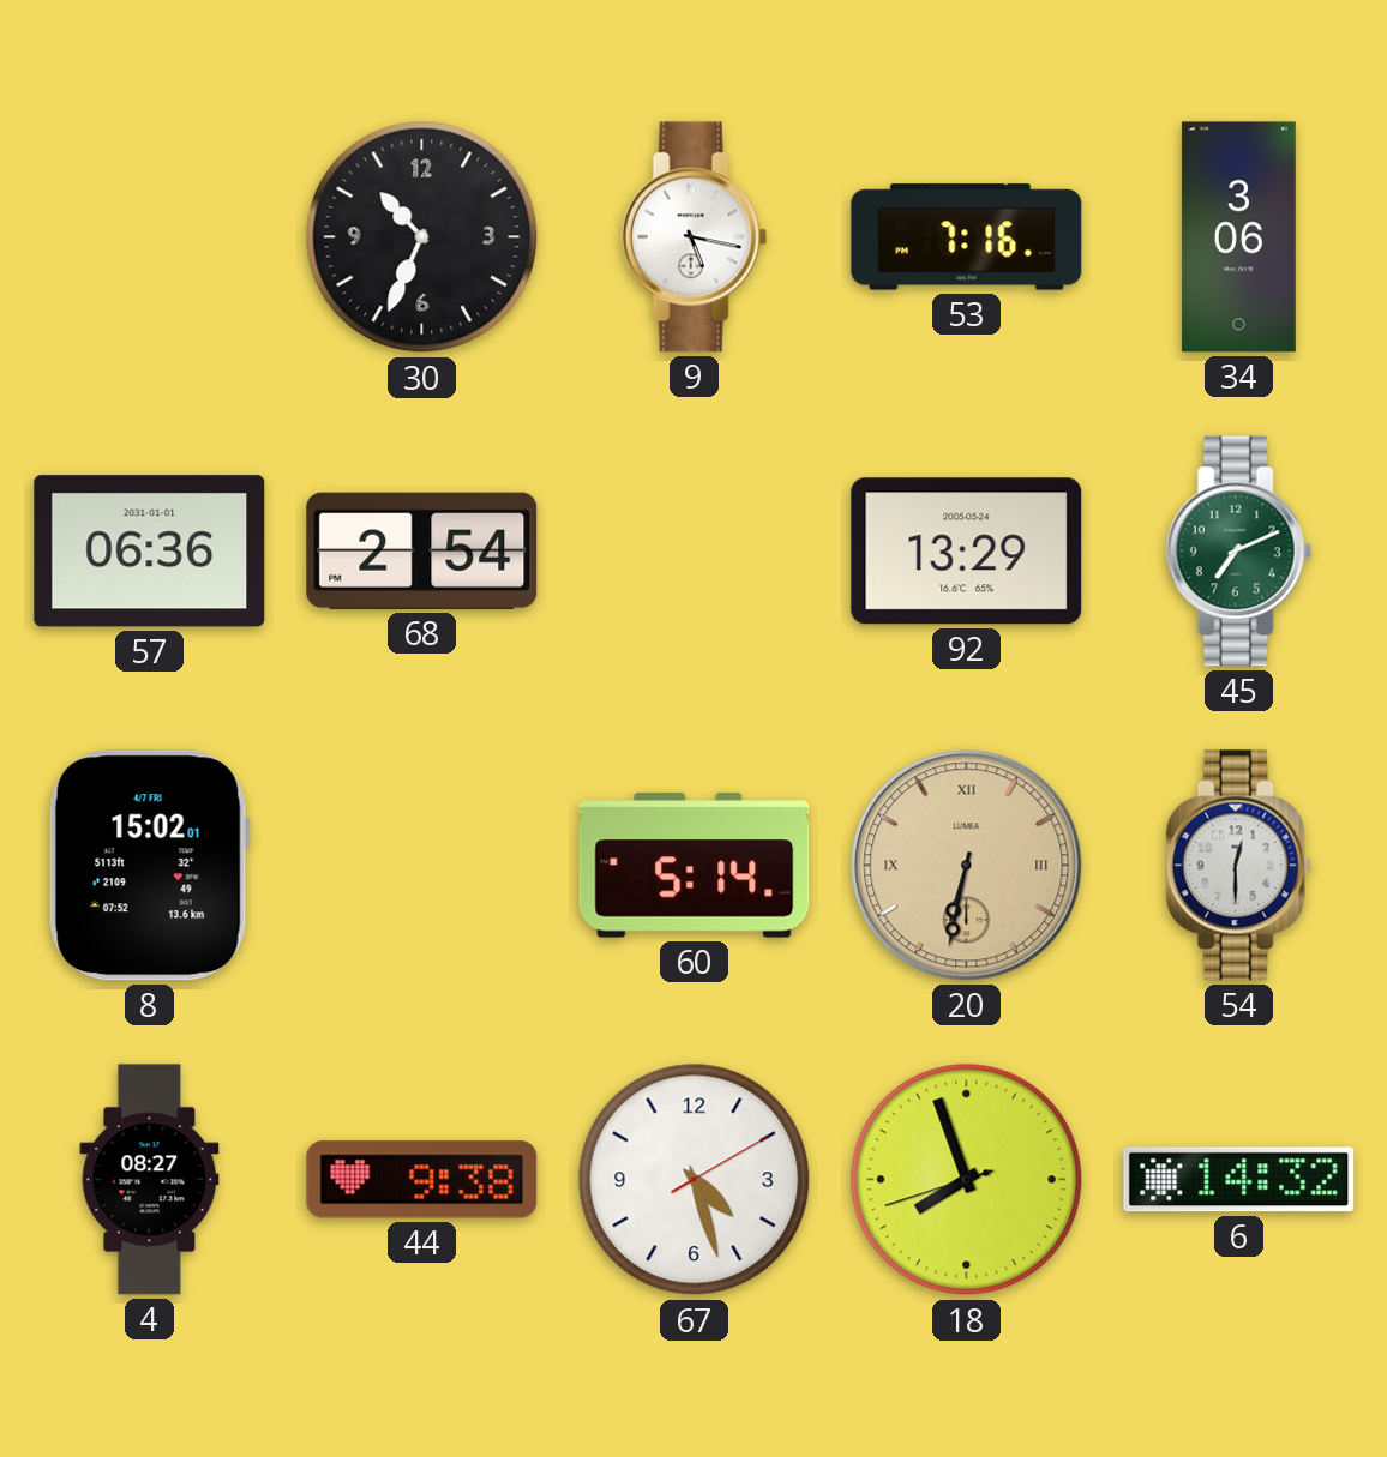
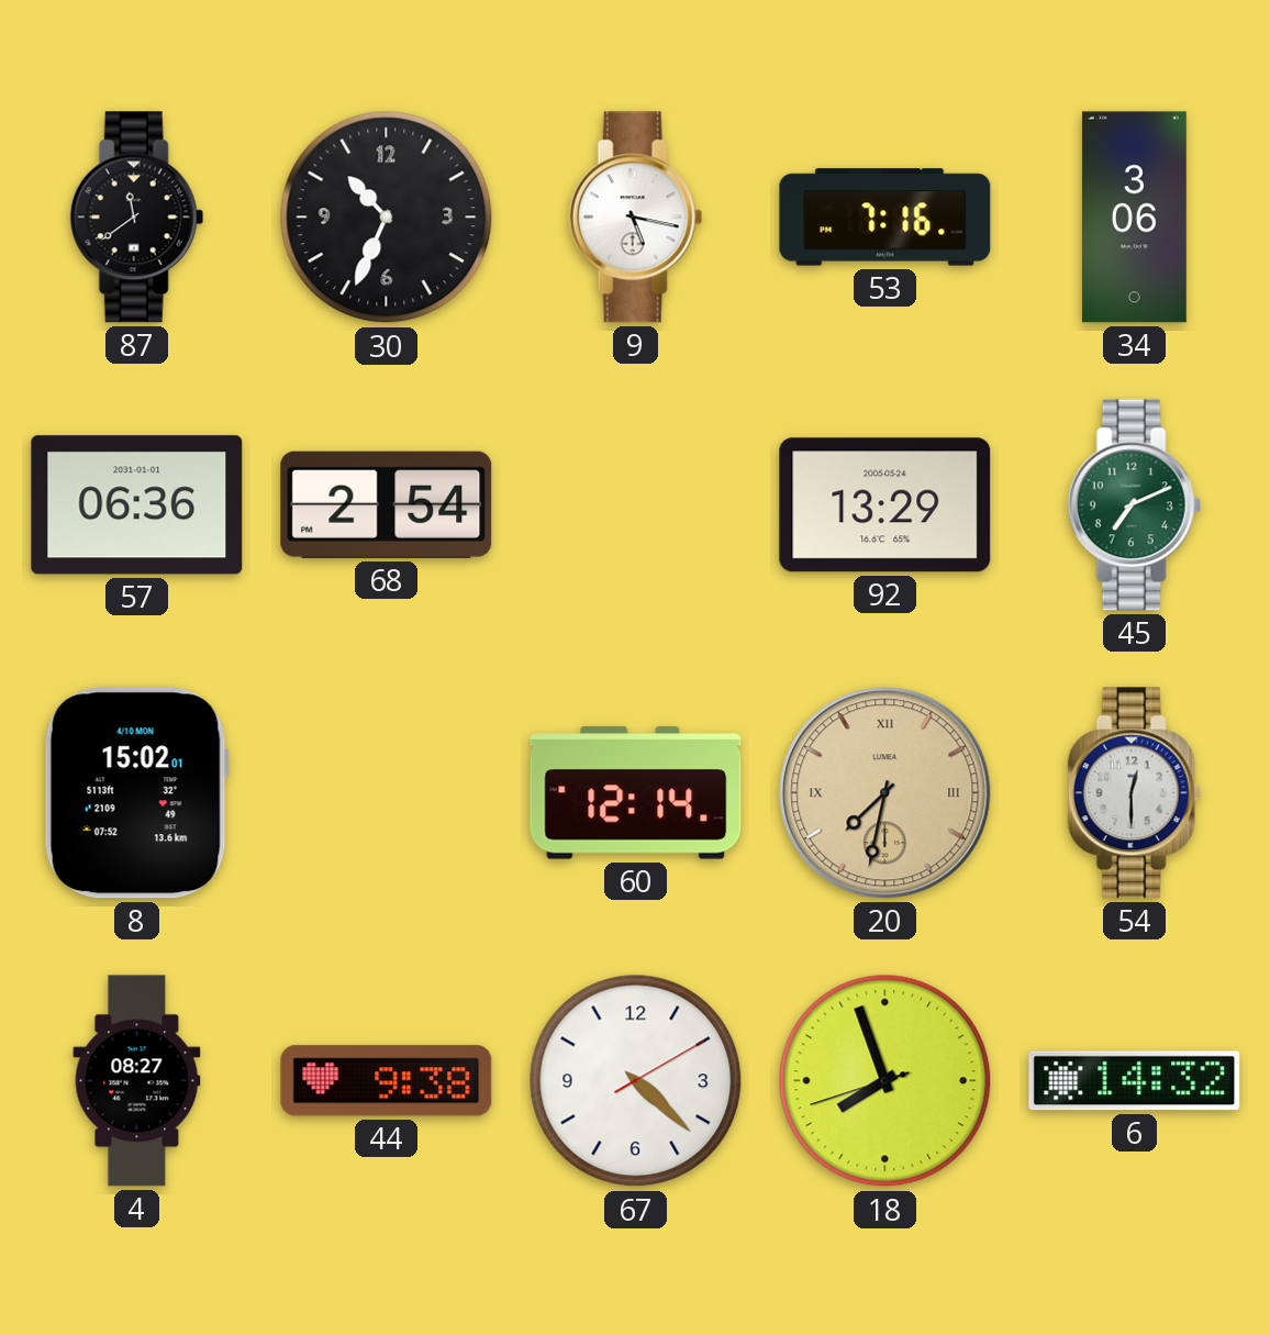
87: none -> 11:39 (136, 218)
8 date: 4/7 FRI -> 4/10 MON (136, 793)
60: 5:14 -> 12:14 (636, 793)
20: 6:32 -> 7:32 (885, 793)
67: 4:27 -> 4:22 (636, 1081)
